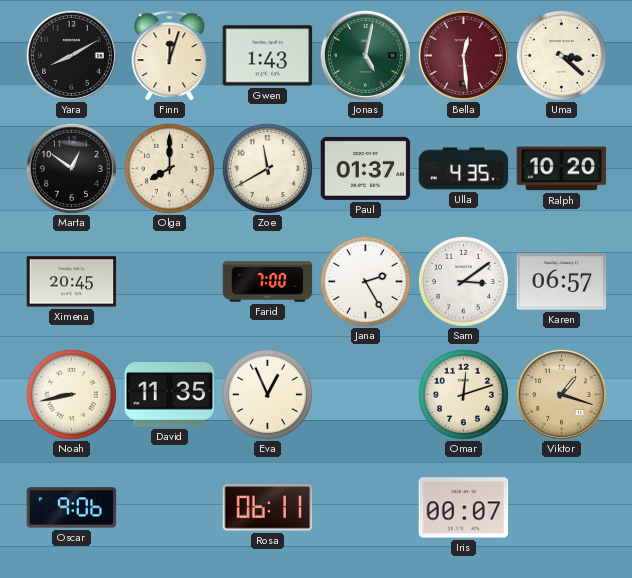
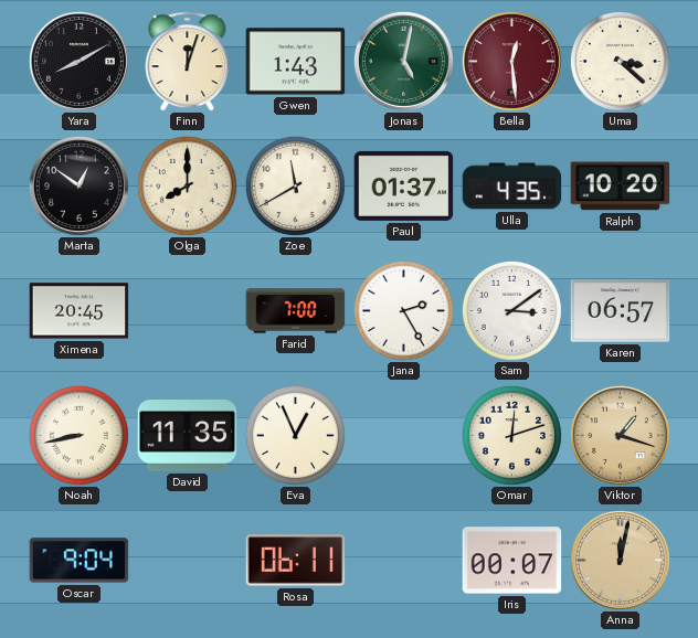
Oscar: 9:06 -> 9:04 (80, 561)
Anna: none -> 12:02 (620, 560)
